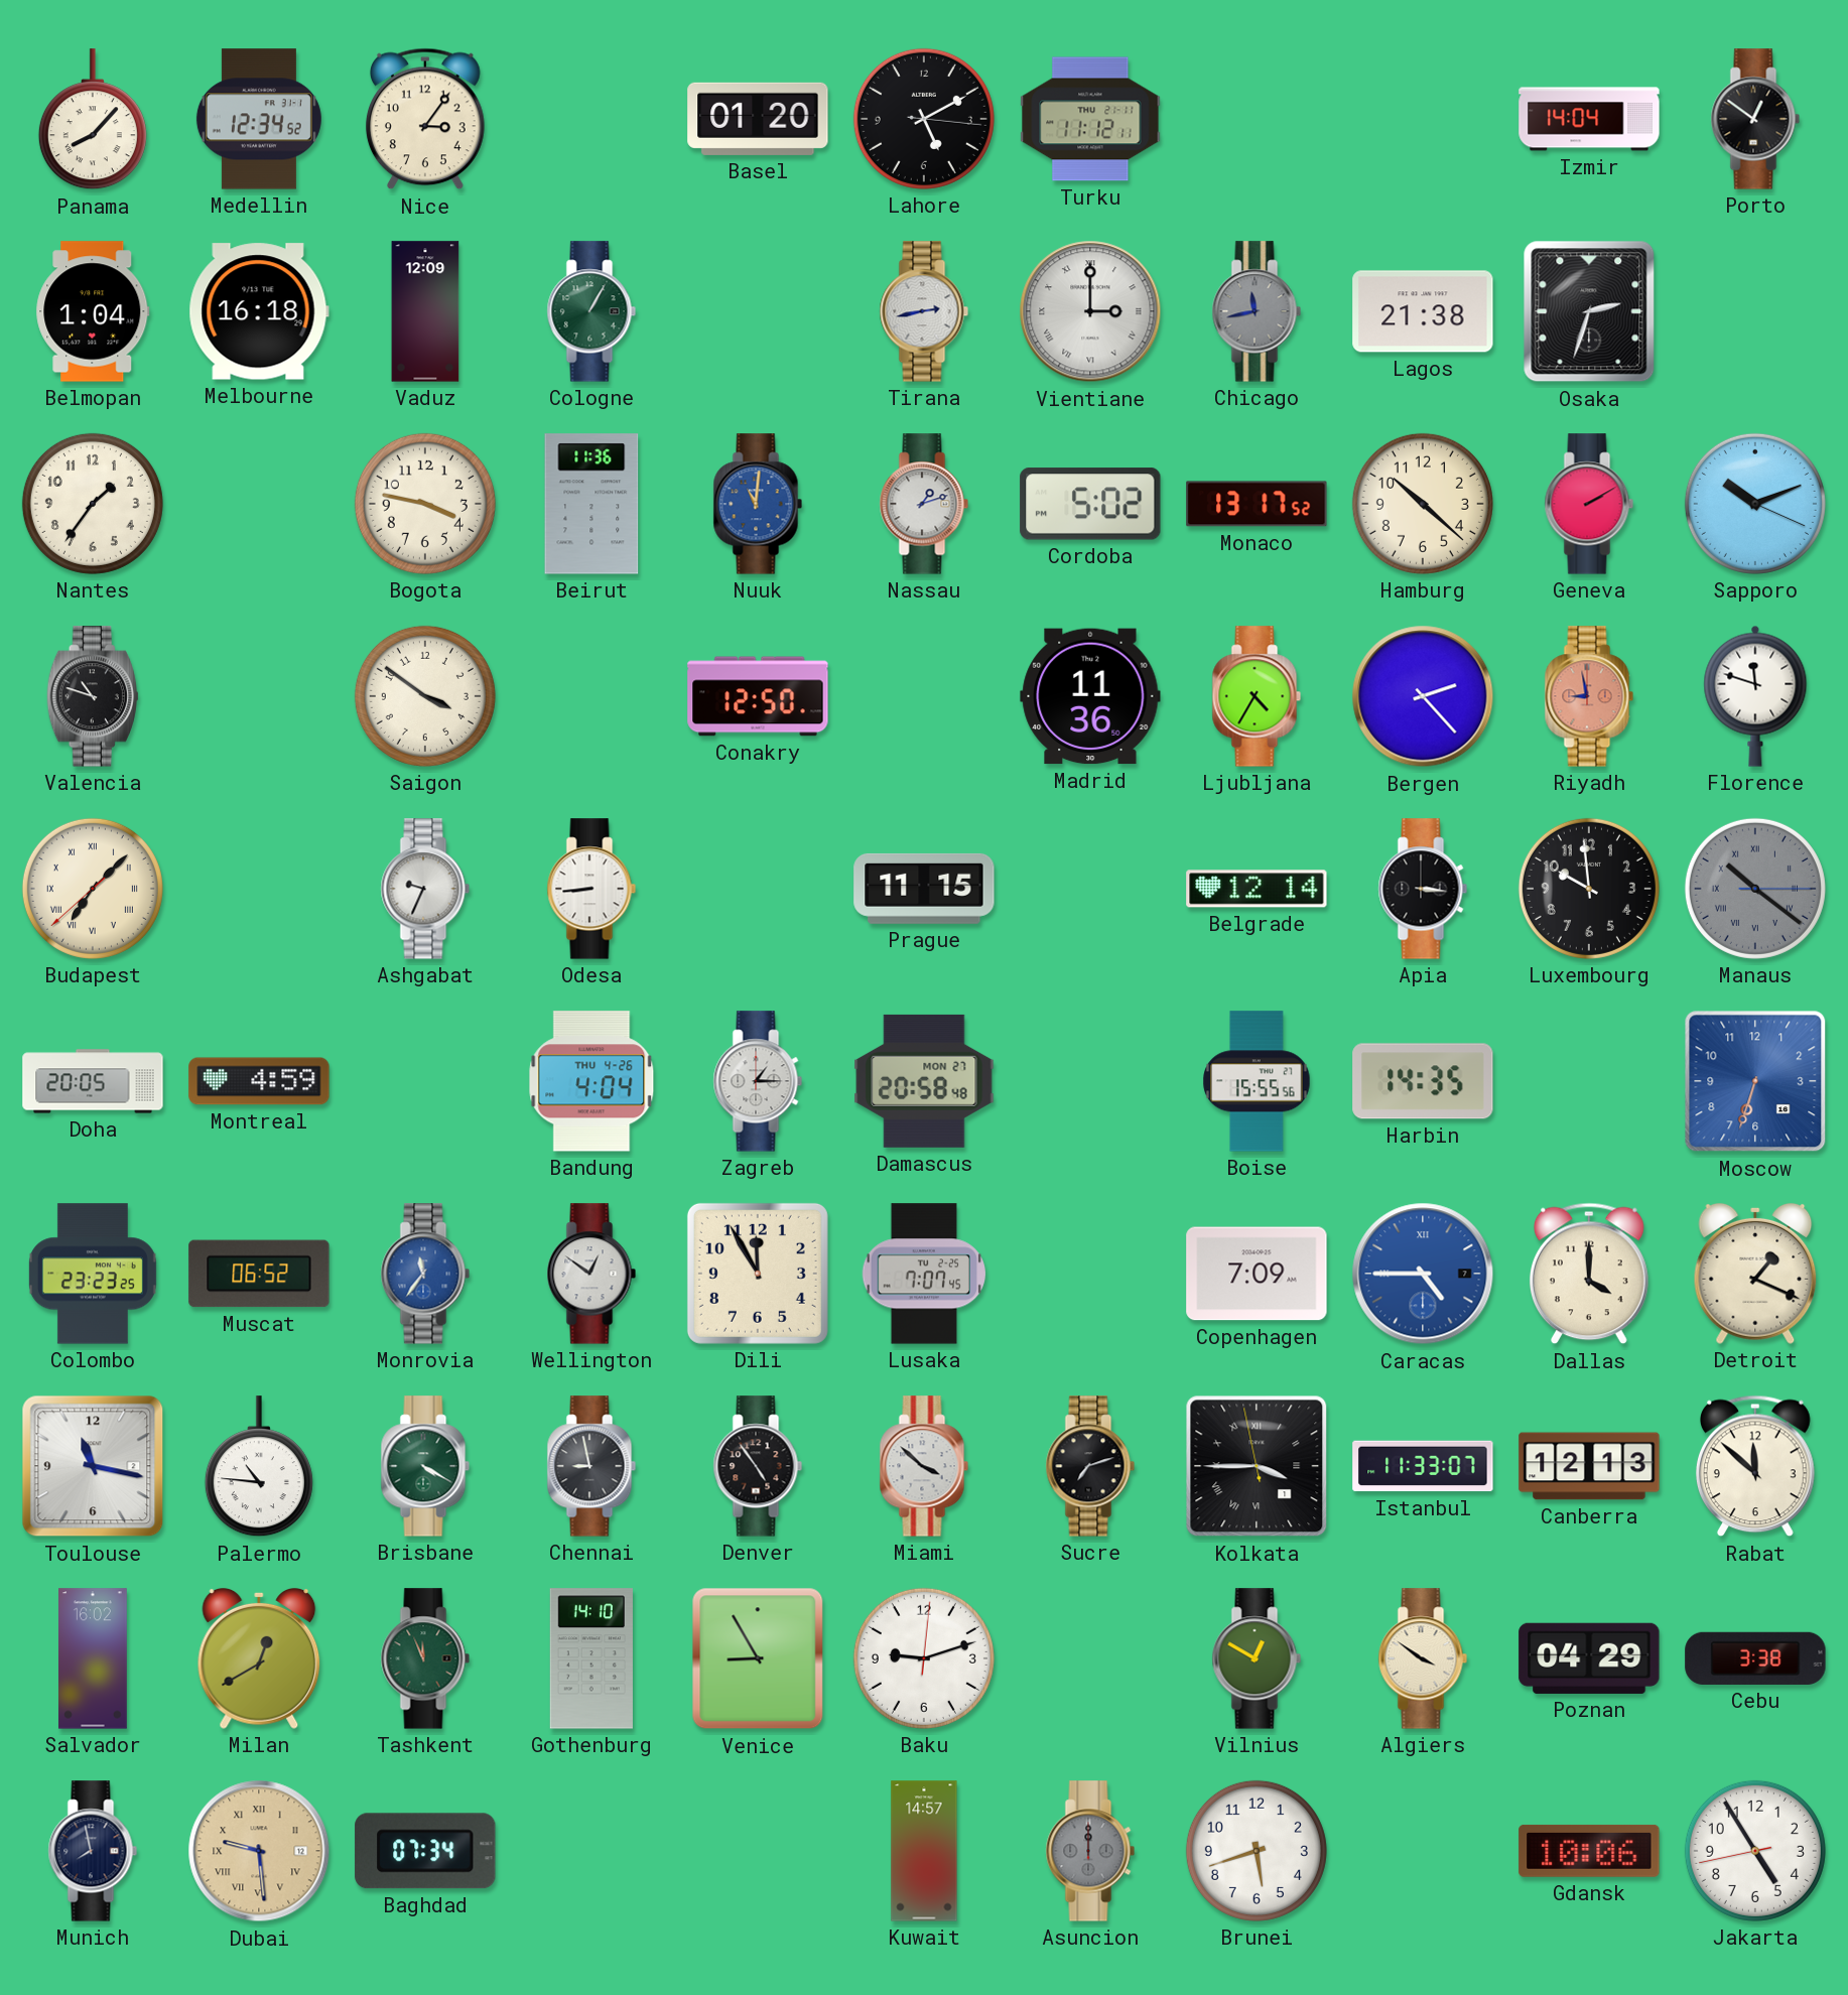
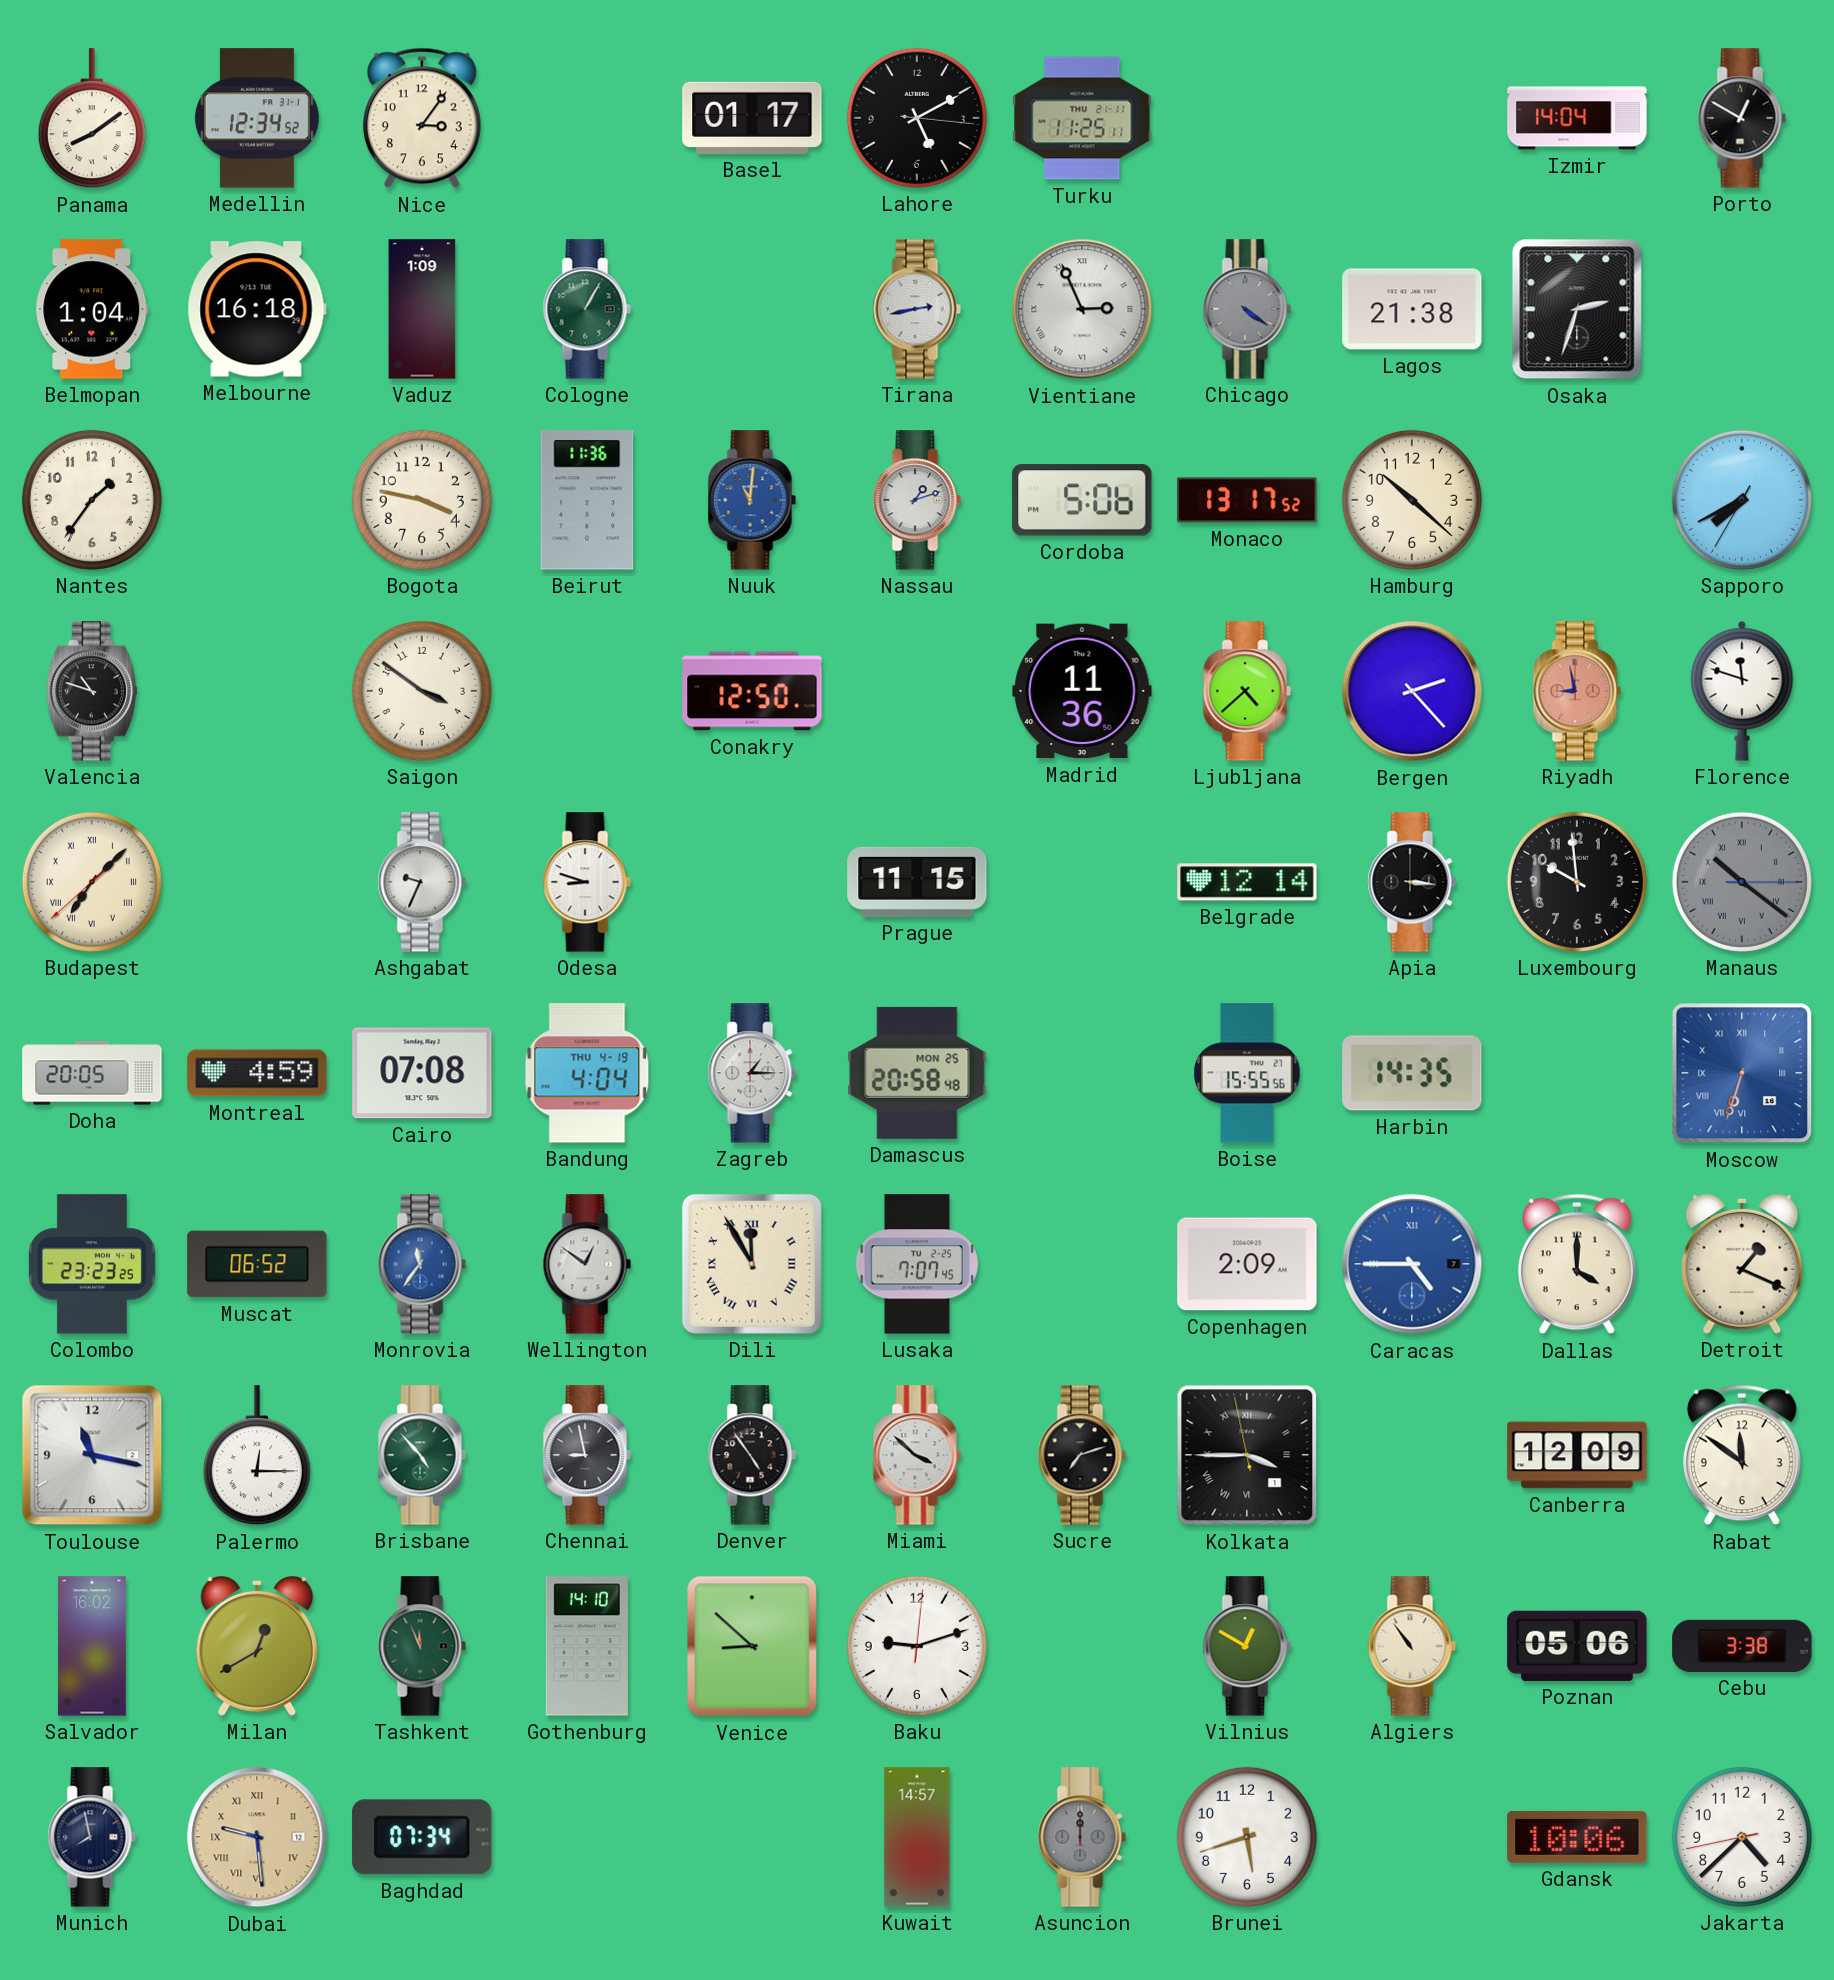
Panama: 8:07 -> 8:09 (92, 119)
Basel: 01:20 -> 01:17 (752, 118)
Turku: 11:12 -> 11:25 (1082, 118)
Porto: 12:51 -> 12:50 (1742, 118)
Vaduz: 12:09 -> 1:09 (422, 309)
Vientiane: 3:00 -> 2:56 (1082, 309)
Chicago: 11:43 -> 4:21 (1247, 309)
Cordoba: 5:02 -> 5:06 (1082, 500)
Geneva: 2:10 -> none (1589, 504)
Sapporo: 10:11 -> 7:40 (1742, 500)
Ljubljana: 4:35 -> 4:38 (1247, 691)
Odesa: 8:44 -> 8:48 (587, 882)
Cairo: none -> 07:08 (422, 1073)
Bandung date: THU 4-26 -> THU 4-19 (587, 1073)
Damascus date: MON 27 -> MON 25 (917, 1073)
Moscow numerals: Arabic -> Roman (1742, 1073)
Dili numerals: Arabic -> Roman (752, 1264)
Copenhagen: 7:09 -> 2:09 (1247, 1264)
Palermo: 10:46 -> 12:15 (257, 1456)
Brisbane: 4:20 -> 4:53 (422, 1455)
Istanbul: 11:33 -> none (1423, 1466)
Canberra: 12:13 -> 12:09 (1577, 1455)
Rabat: 11:52 -> 11:51 (1742, 1455)
Venice: 8:55 -> 8:52 (752, 1646)
Algiers: 3:51 -> 10:54 (1412, 1646)
Poznan: 04:29 -> 05:06 (1577, 1646)
Jakarta: 4:54 -> 4:37 (1742, 1837)
